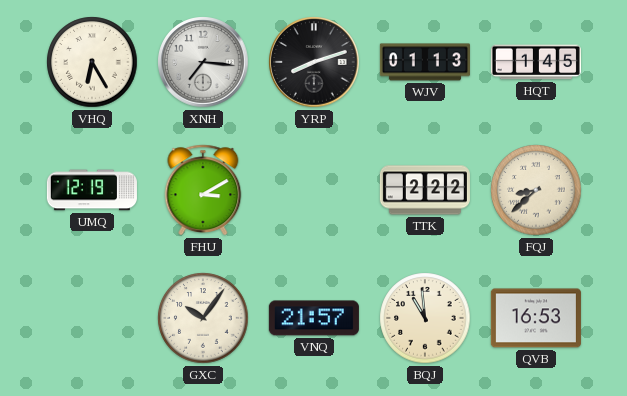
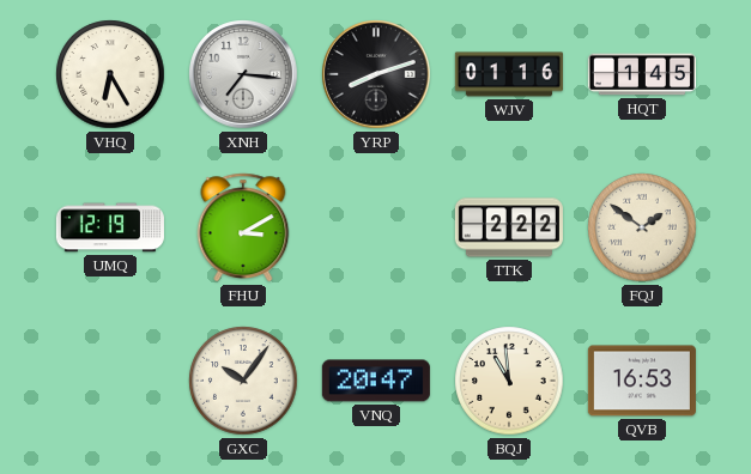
WJV: 01:13 -> 01:16 (509, 74)
FQJ: 8:38 -> 1:51 (642, 227)
VNQ: 21:57 -> 20:47 (376, 381)
